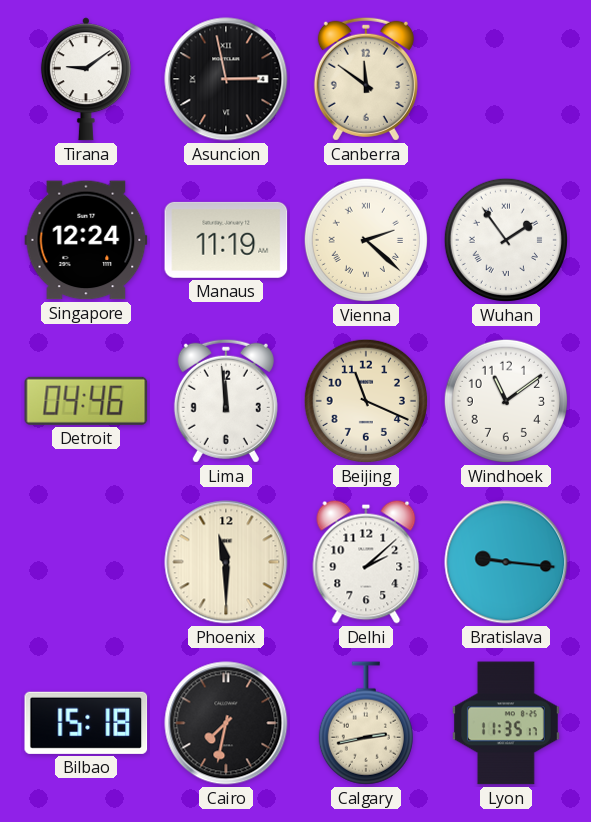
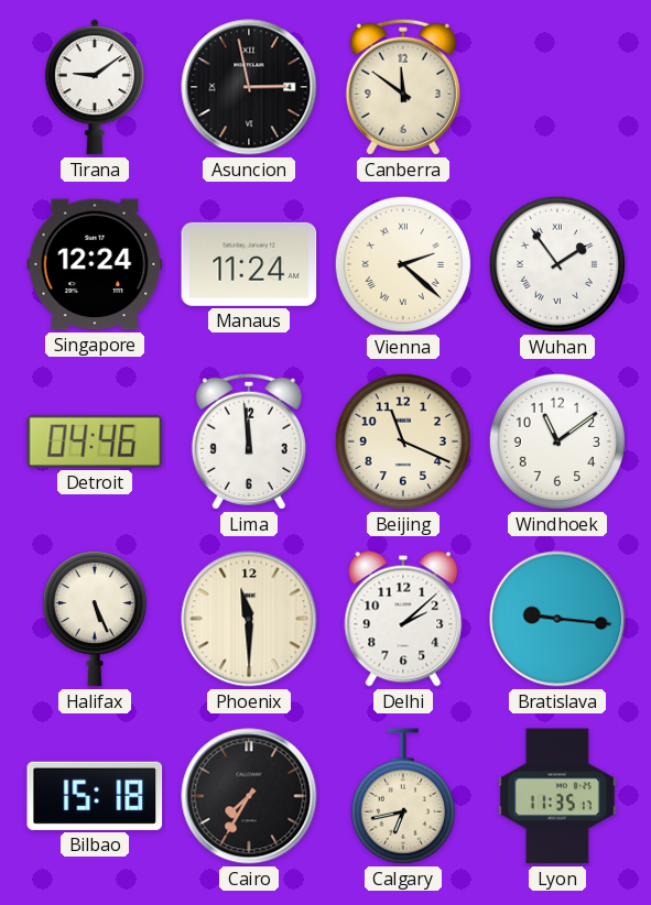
Manaus: 11:19 -> 11:24 (249, 264)
Halifax: none -> 5:26 (95, 619)
Cairo: 7:32 -> 7:35 (249, 796)
Calgary: 2:43 -> 6:43 (403, 796)
